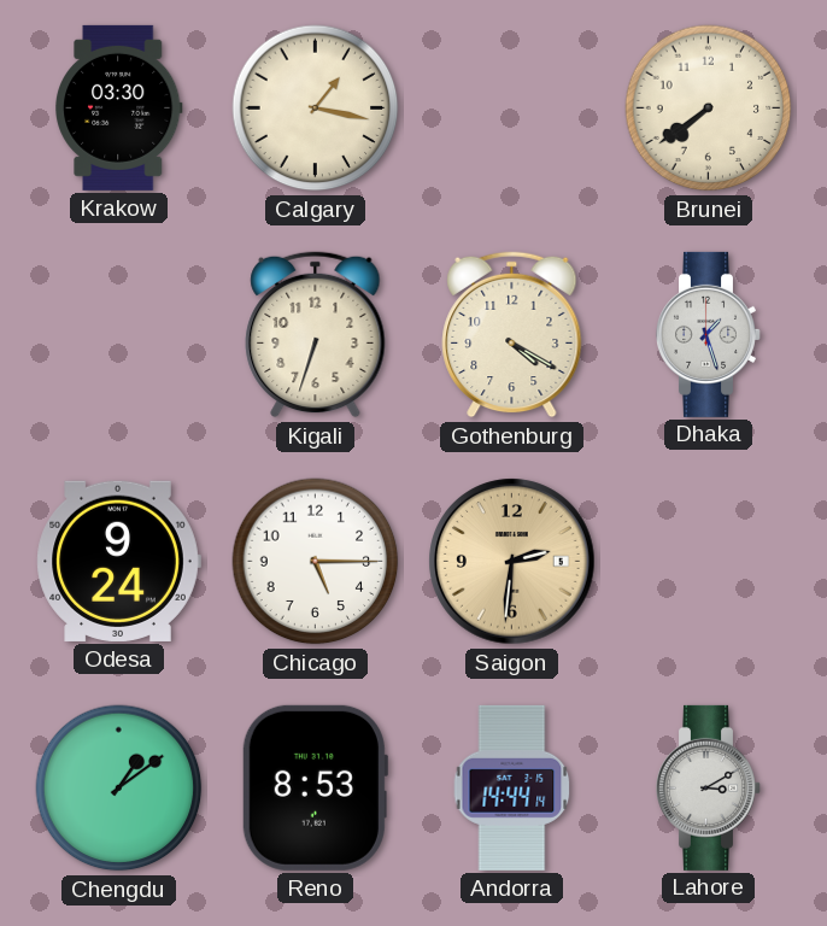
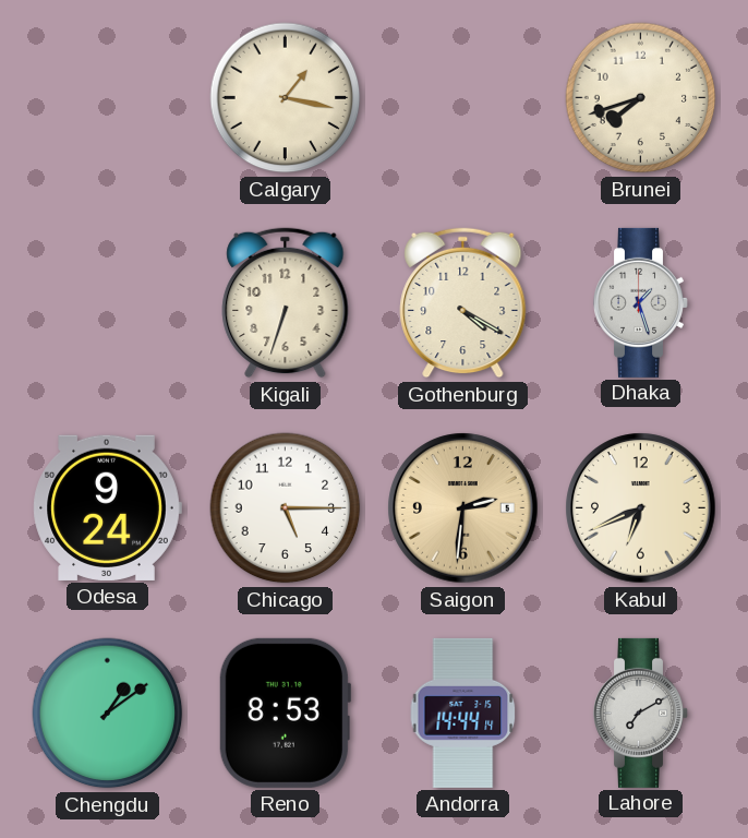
Krakow: 03:30 -> none (119, 107)
Brunei: 7:39 -> 7:42 (641, 98)
Kabul: none -> 6:41 (641, 508)
Lahore: 3:10 -> 7:10 (641, 713)
